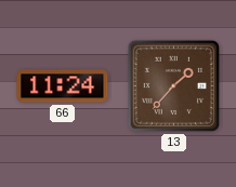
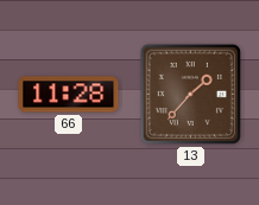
66: 11:24 -> 11:28 (69, 95)
